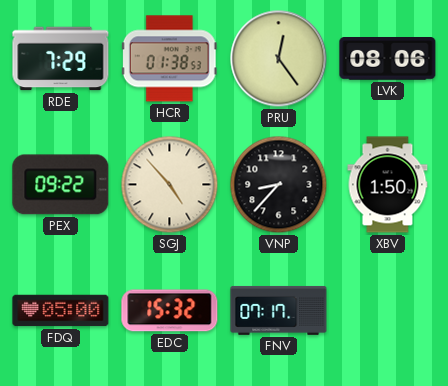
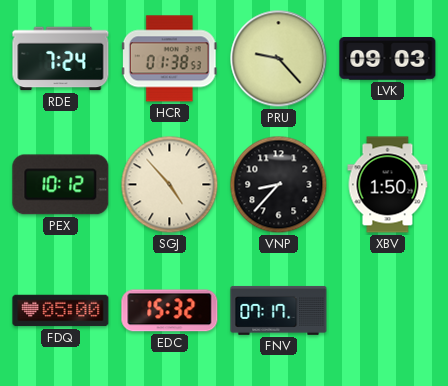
RDE: 7:29 -> 7:24 (61, 59)
PRU: 12:24 -> 9:23 (279, 59)
LVK: 08:06 -> 09:03 (388, 59)
PEX: 09:22 -> 10:12 (61, 185)
